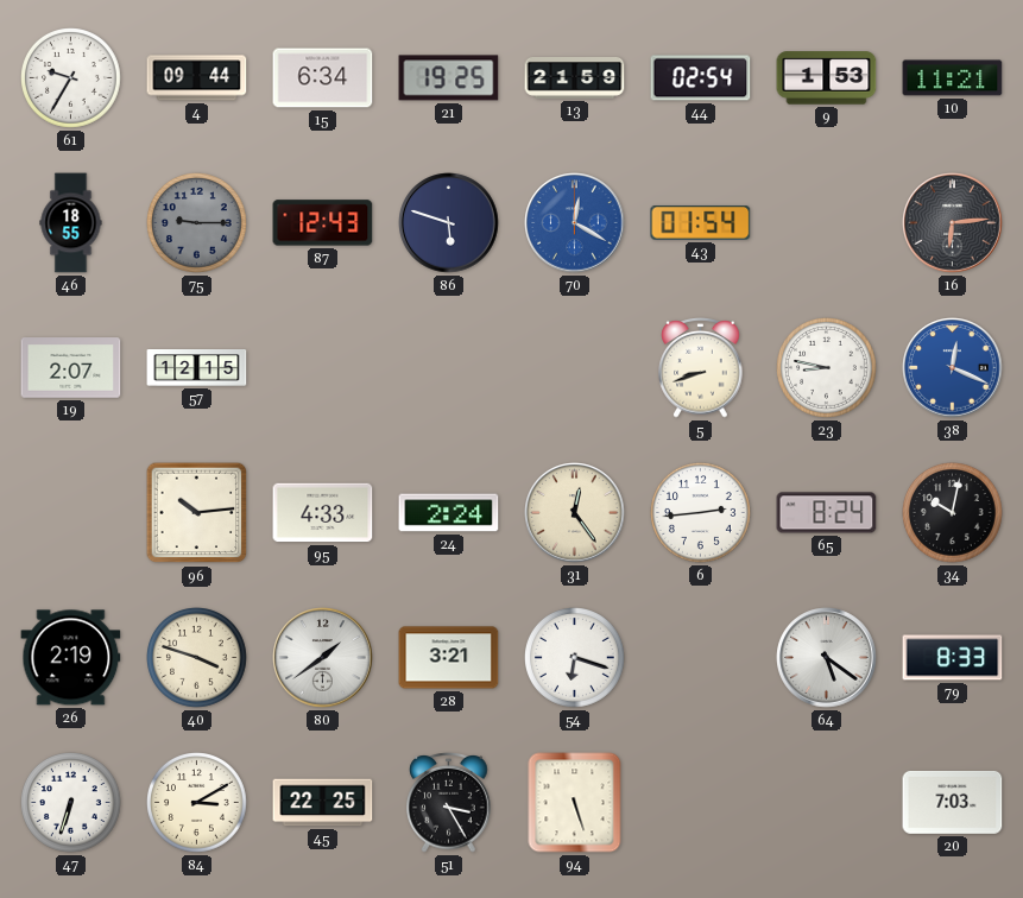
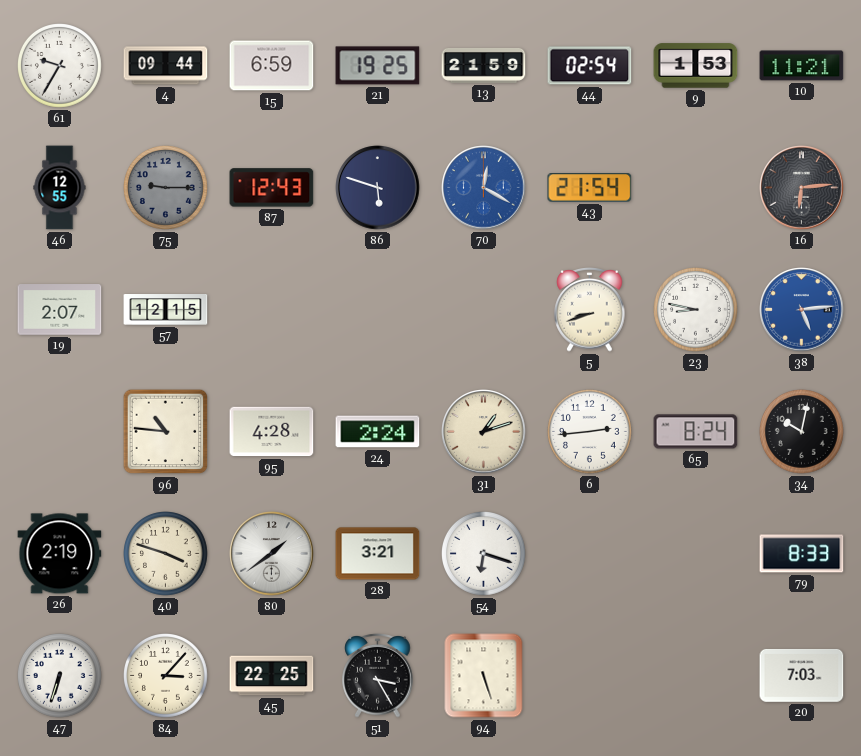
15: 6:34 -> 6:59 (272, 66)
46: 18:55 -> 12:55 (60, 188)
43: 01:54 -> 21:54 (590, 188)
38: 12:19 -> 5:14 (802, 310)
96: 10:14 -> 10:46 (166, 432)
95: 4:33 -> 4:28 (272, 432)
31: 12:24 -> 1:12 (484, 432)
64: 5:21 -> none (827, 658)
84: 3:10 -> 3:07 (166, 676)
